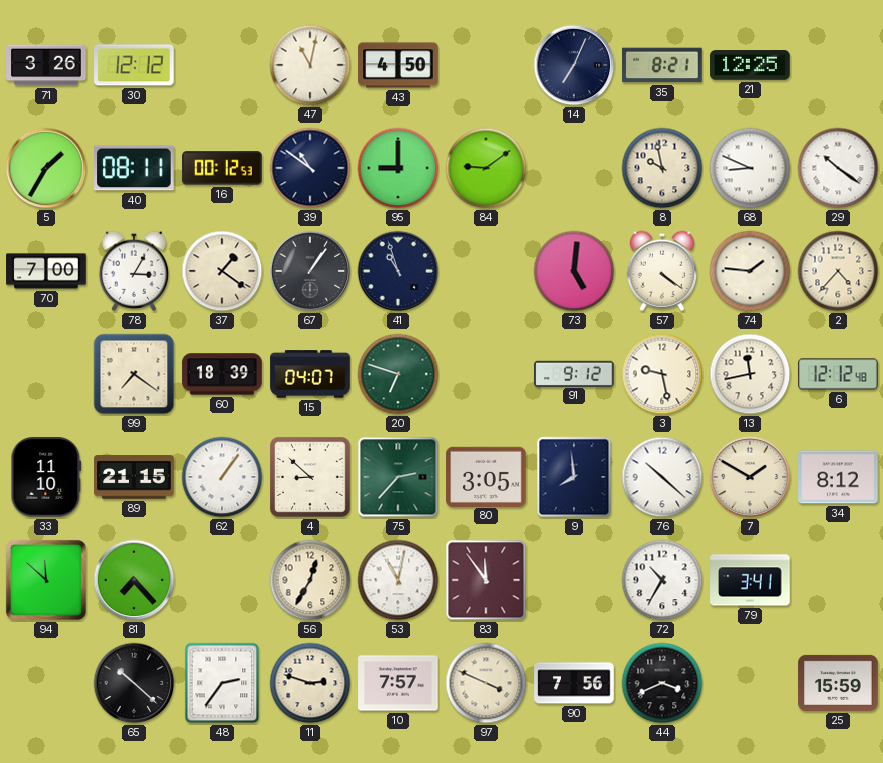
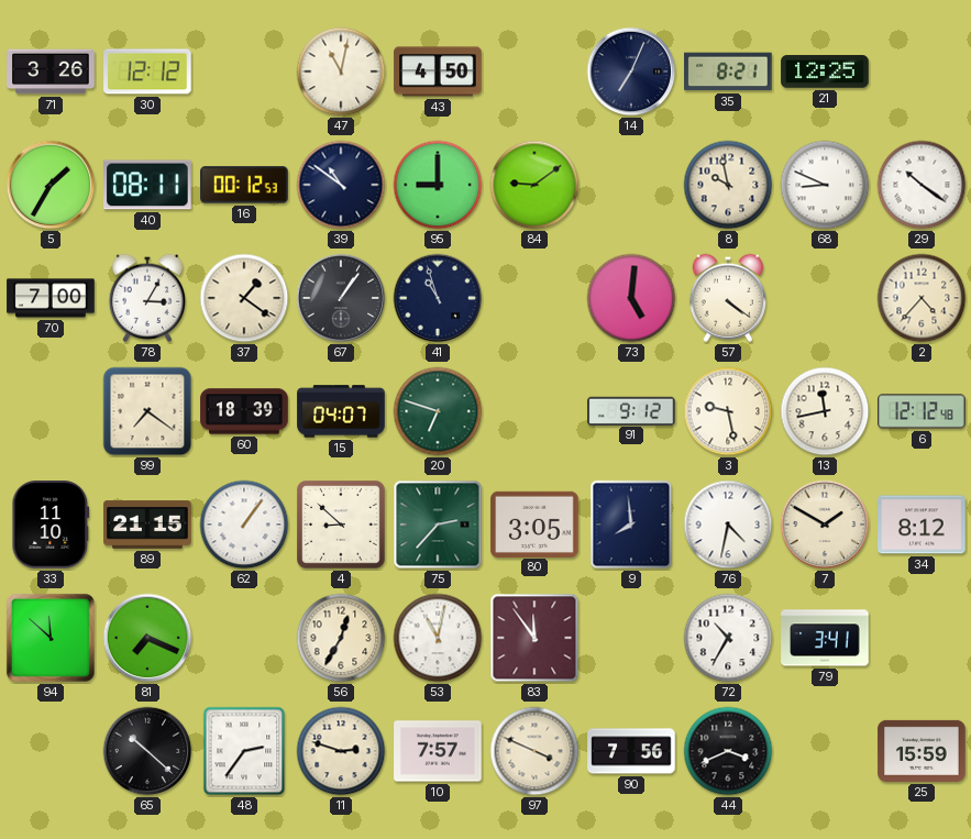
74: 1:46 -> none (750, 271)
76: 10:22 -> 4:32 (728, 525)
81: 7:23 -> 7:19 (147, 638)
